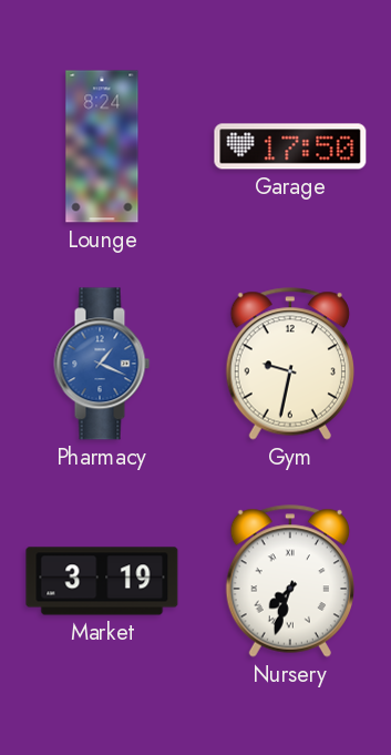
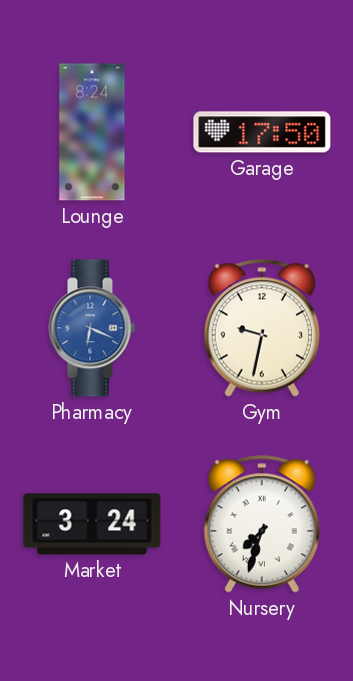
Pharmacy: 1:19 -> 6:19 (92, 328)
Market: 3:19 -> 3:24 (92, 524)
